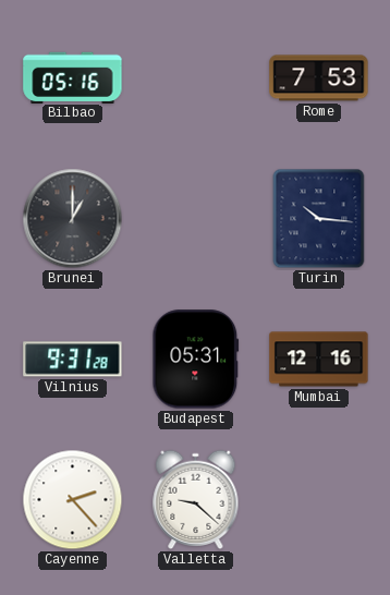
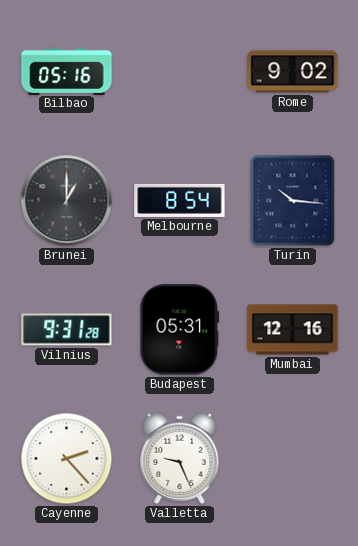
Rome: 7:53 -> 9:02 (293, 72)
Melbourne: none -> 8:54 (180, 200)
Valletta: 9:22 -> 9:26 (180, 458)
